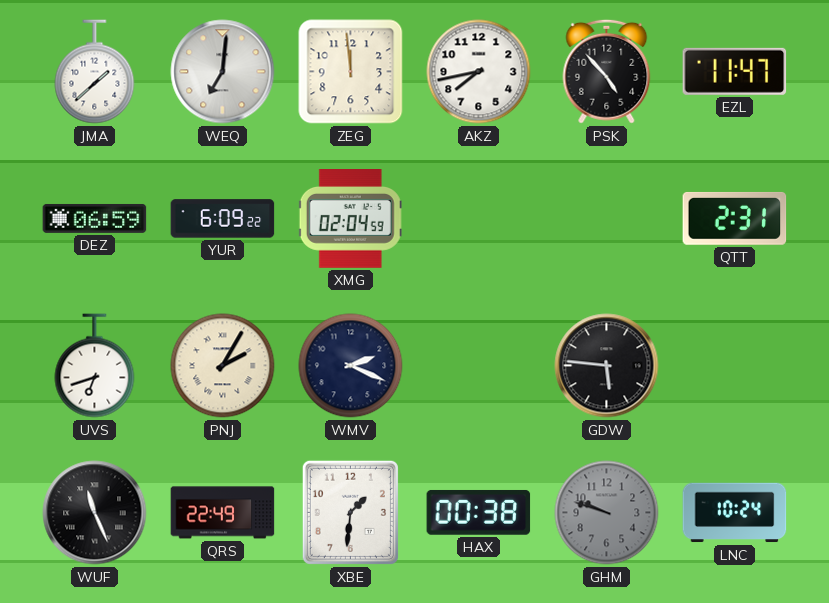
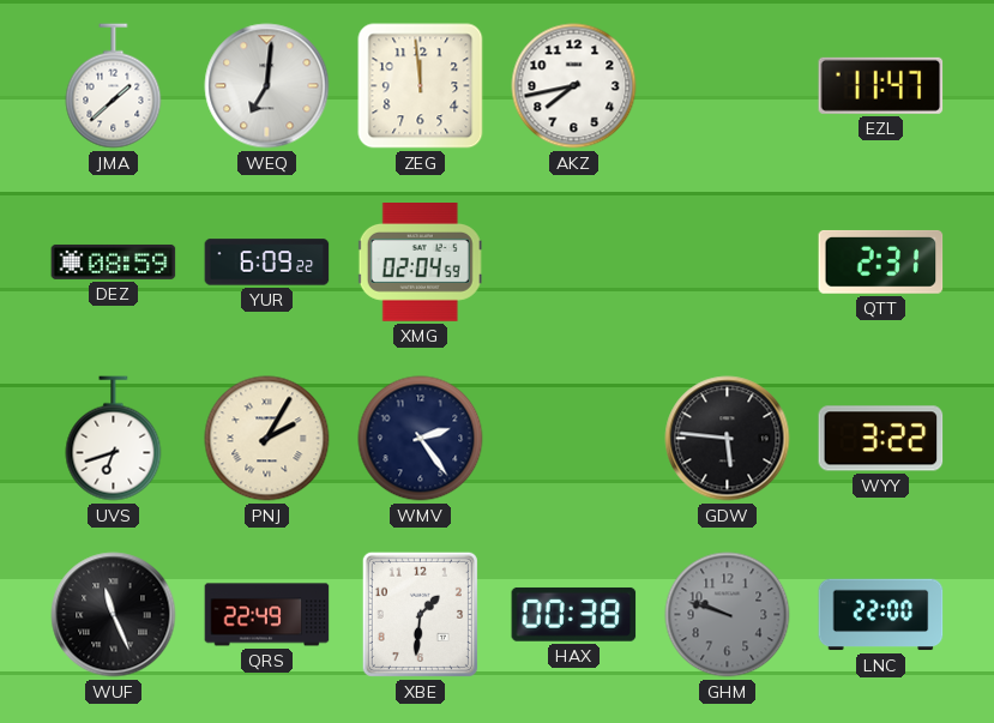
PSK: 4:53 -> none (607, 71)
DEZ: 06:59 -> 08:59 (114, 261)
WMV: 2:19 -> 2:24 (421, 439)
WYY: none -> 3:22 (881, 439)
LNC: 10:24 -> 22:00 (881, 615)
